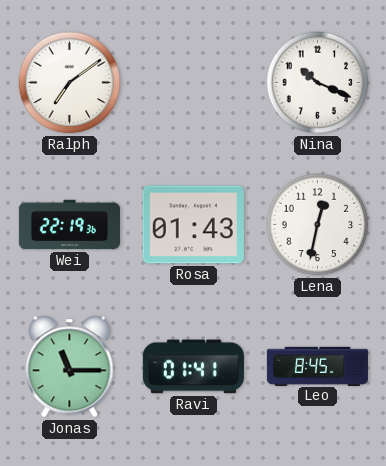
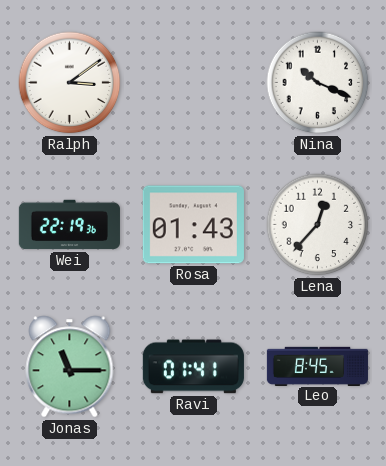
Ralph: 7:09 -> 3:09 (70, 83)
Lena: 12:32 -> 12:37 (318, 225)
